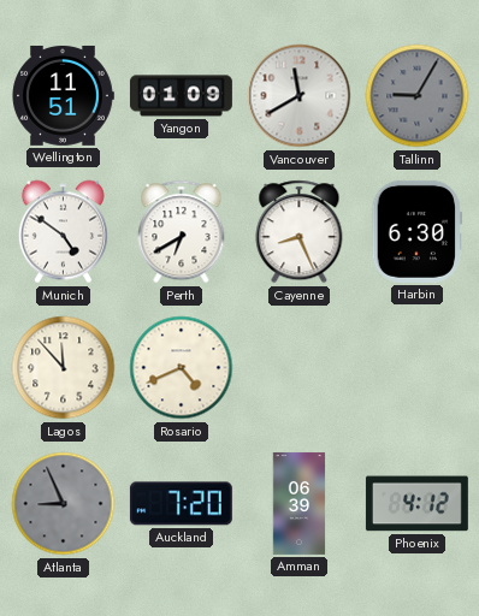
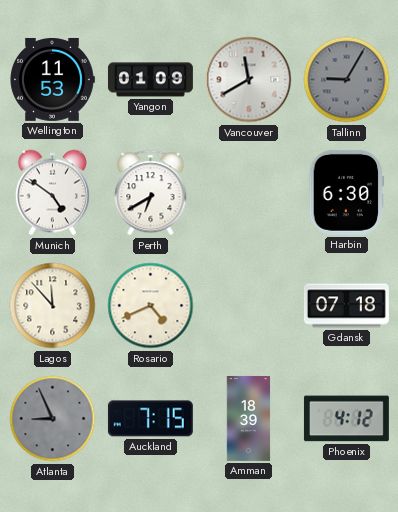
Wellington: 11:51 -> 11:53 (52, 79)
Cayenne: 8:26 -> none (300, 232)
Gdansk: none -> 07:18 (346, 306)
Auckland: 7:20 -> 7:15 (150, 419)
Amman: 06:39 -> 18:39 (249, 418)
